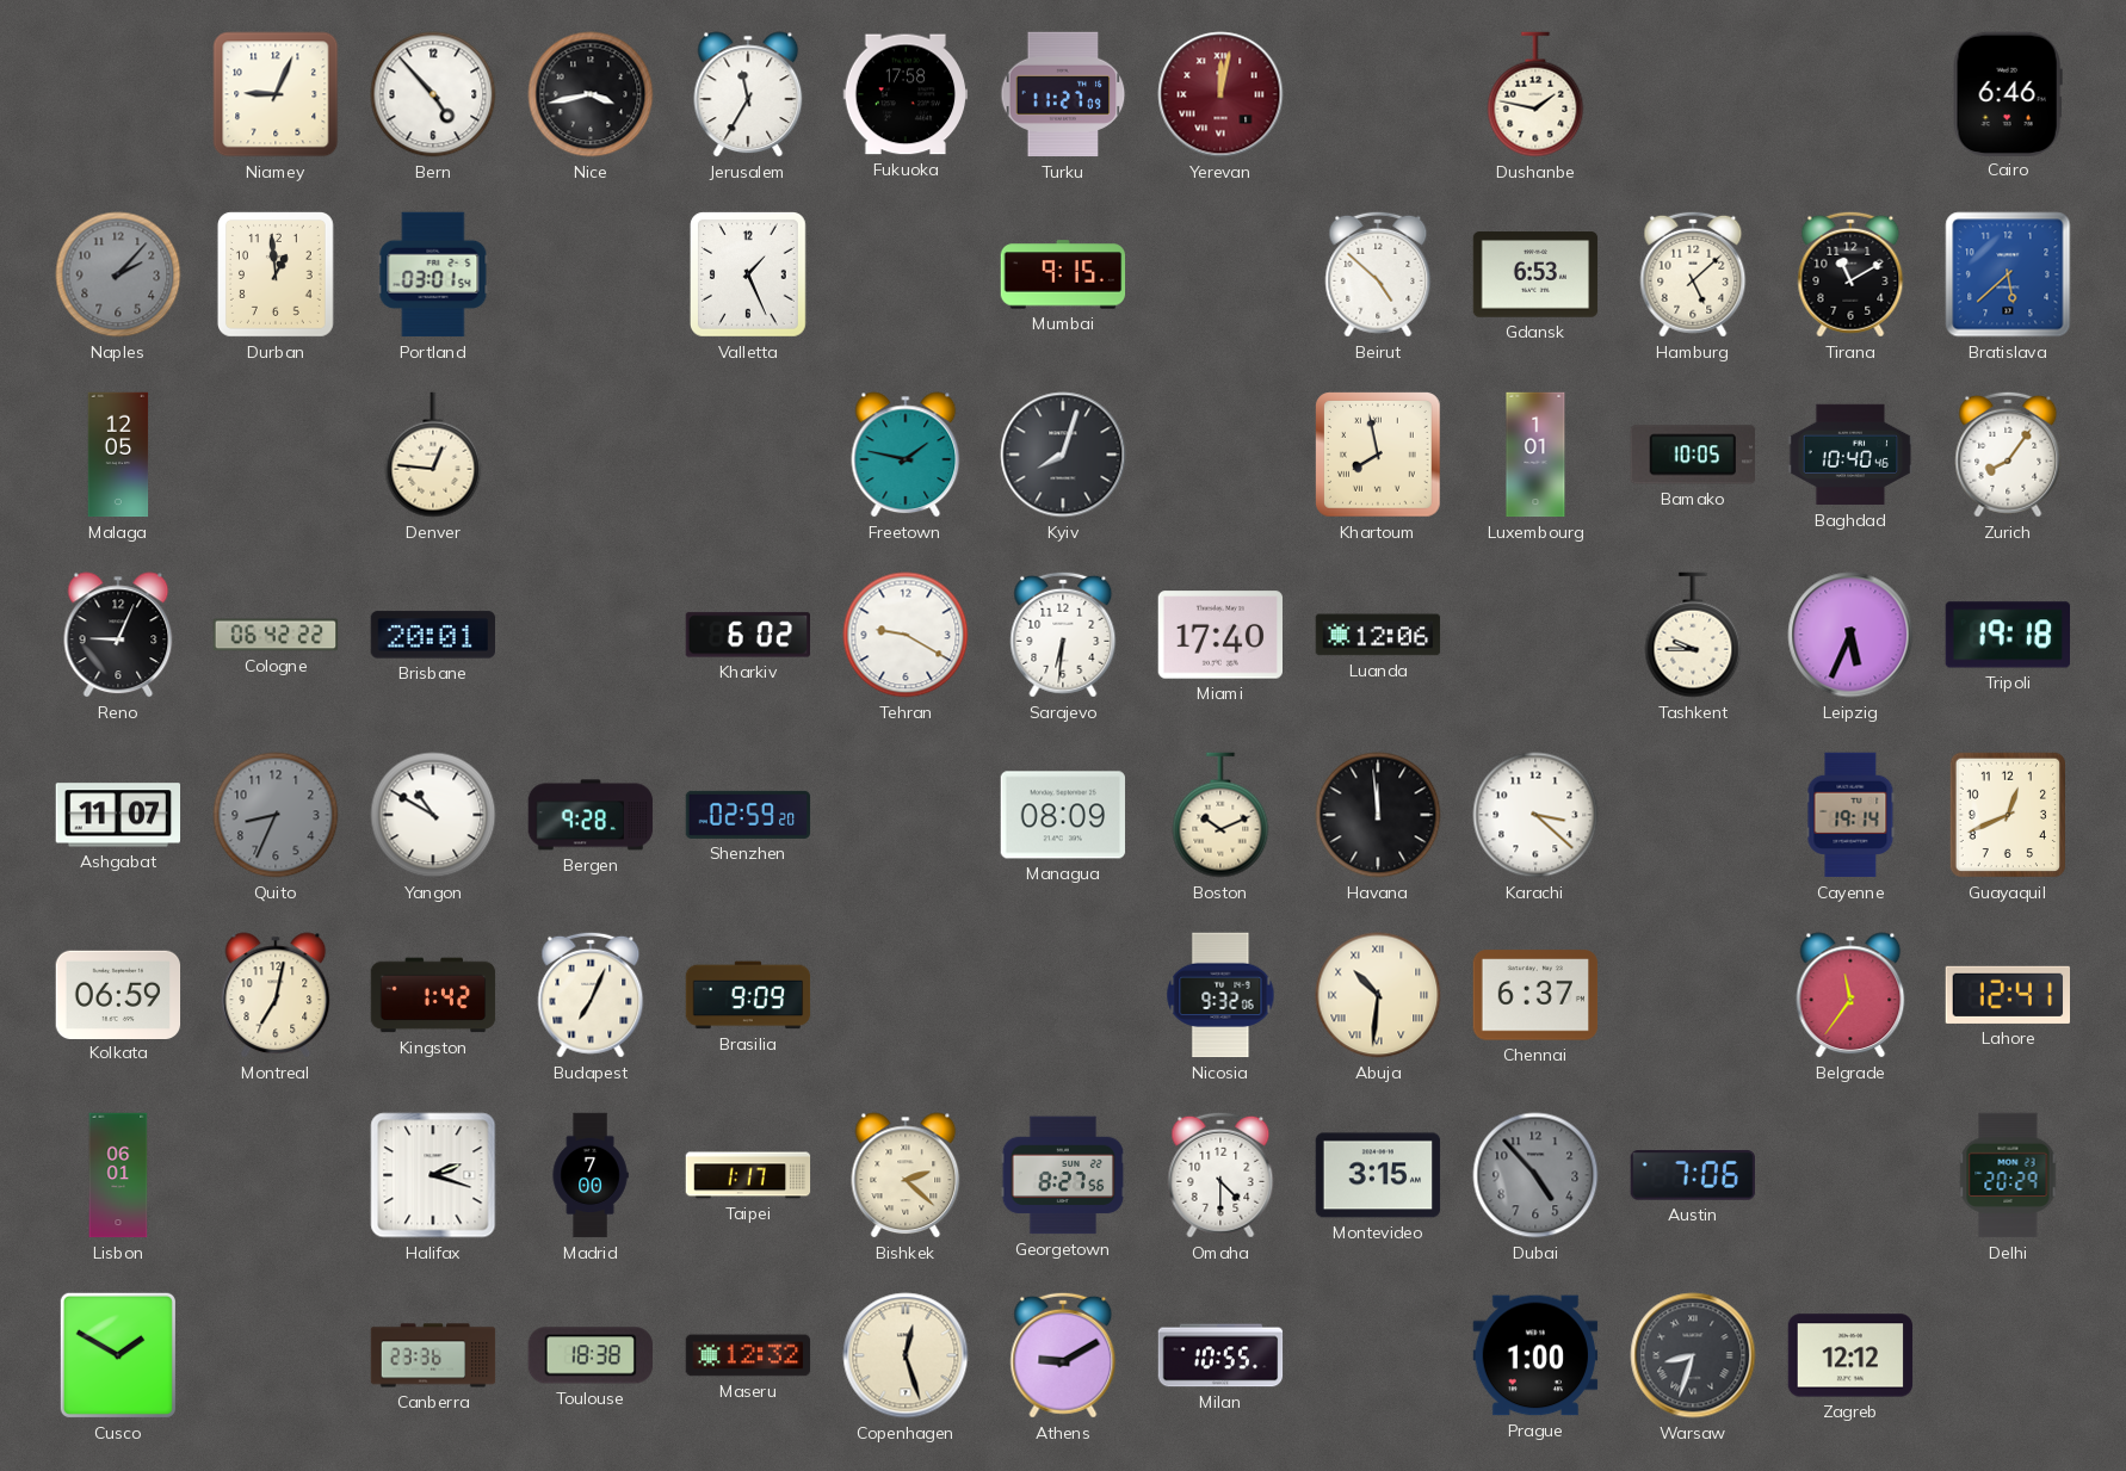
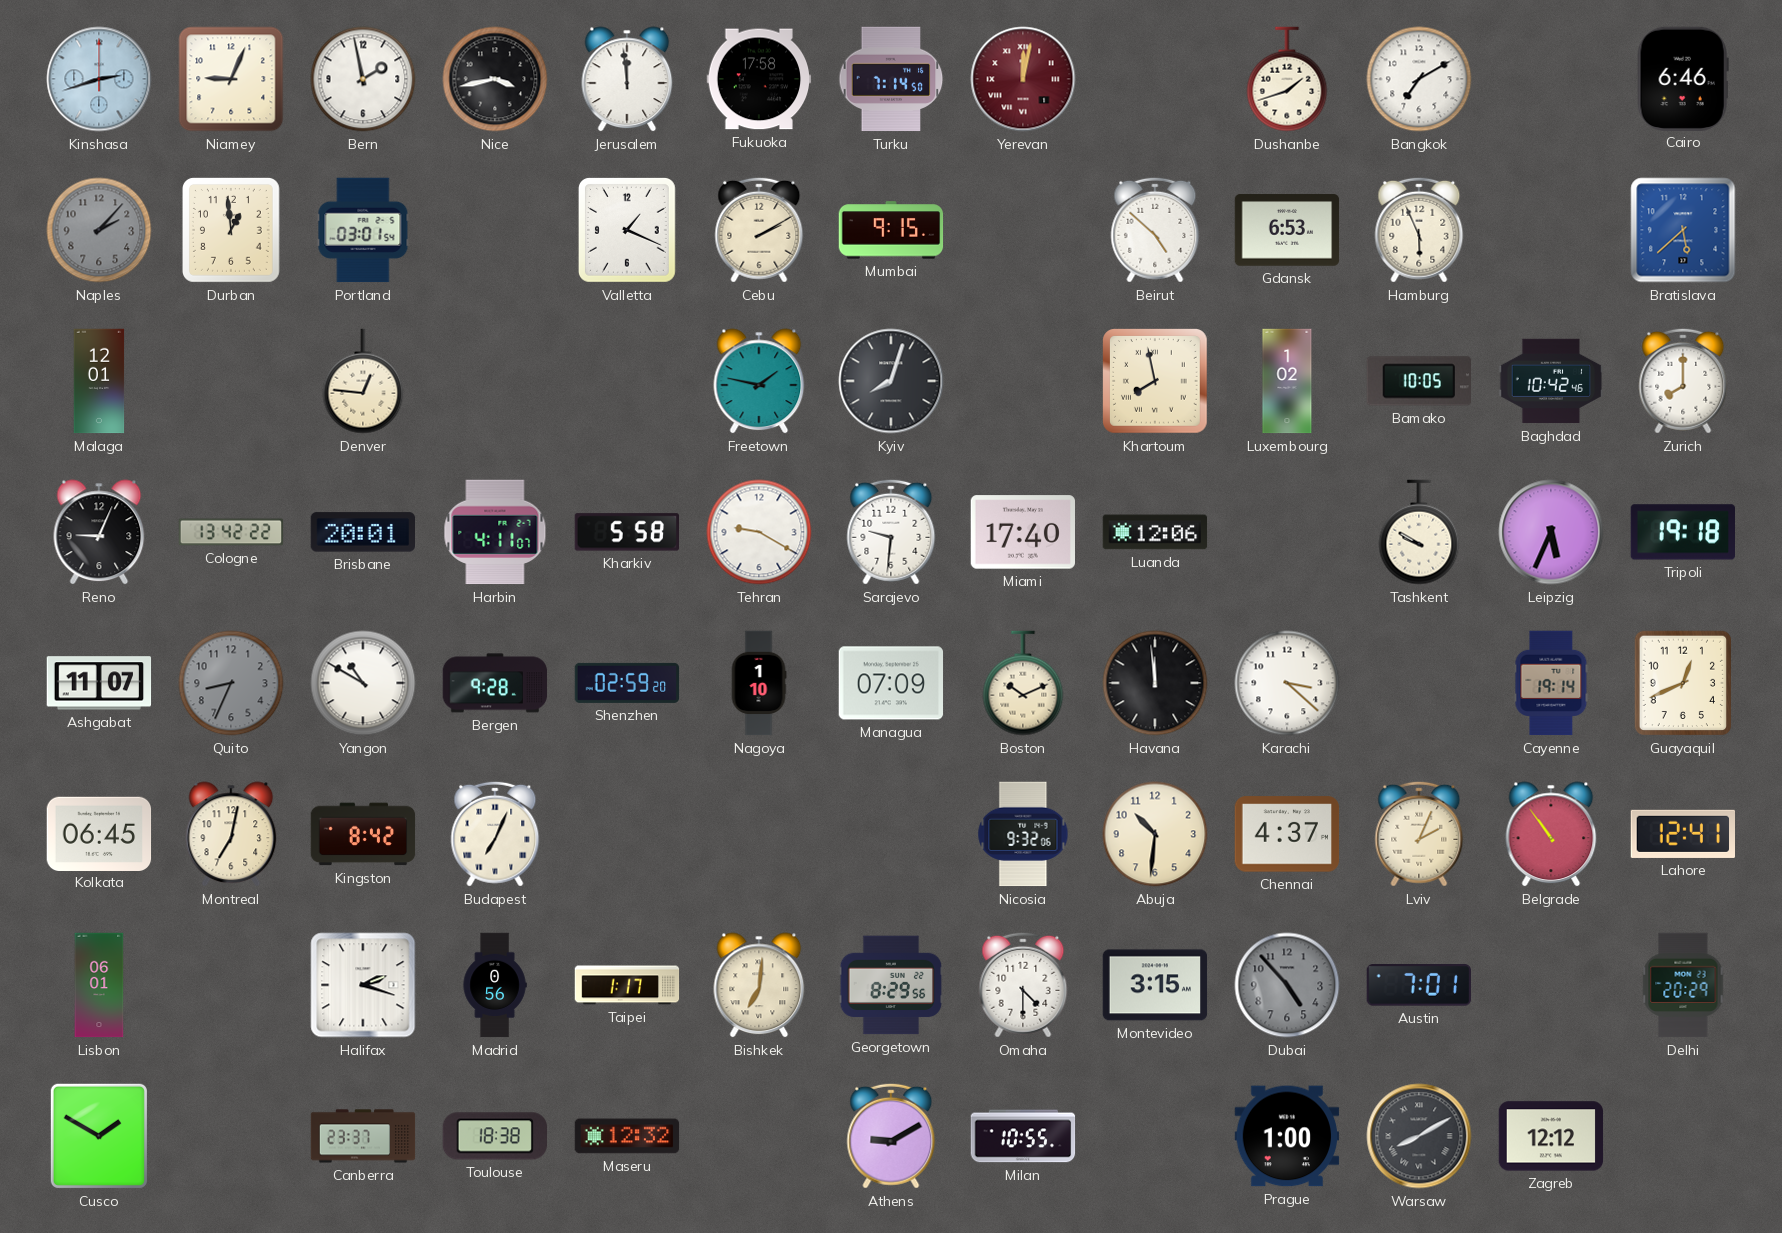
Kinshasa: none -> 2:42 (99, 79)
Bern: 4:53 -> 1:58 (363, 79)
Jerusalem: 11:35 -> 11:59 (627, 79)
Turku: 11:27 -> 7:14 (891, 79)
Dushanbe: 1:47 -> 1:42 (1287, 79)
Bangkok: none -> 7:10 (1419, 79)
Valletta: 1:26 -> 1:19 (627, 230)
Cebu: none -> 2:10 (759, 230)
Hamburg: 5:08 -> 5:56 (1419, 230)
Tirana: 11:10 -> none (1850, 274)
Malaga: 12:05 -> 12:01 (99, 381)
Luxembourg: 1:01 -> 1:02 (1287, 381)
Baghdad: 10:40 -> 10:42 (1551, 381)
Zurich: 8:06 -> 8:00 (1683, 381)
Cologne: 06:42 -> 13:42 (231, 532)
Harbin: none -> 4:11 (495, 532)
Kharkiv: 6:02 -> 5:58 (626, 532)
Sarajevo: 6:31 -> 9:31 (891, 532)
Tashkent: 9:45 -> 9:50 (1419, 532)
Nagoya: none -> 1:10 (759, 683)
Managua: 08:09 -> 07:09 (891, 683)
Kolkata: 06:59 -> 06:45 (99, 833)
Kingston: 1:42 -> 8:42 (363, 834)
Brasilia: 9:09 -> none (748, 995)
Abuja numerals: Roman -> Arabic (1155, 834)
Chennai: 6:37 -> 4:37 (1287, 834)
Lviv: none -> 2:04 (1419, 834)
Belgrade: 11:36 -> 10:54 (1551, 834)
Madrid: 7:00 -> 0:56 (495, 985)
Bishkek: 2:22 -> 7:01 (759, 985)
Georgetown: 8:27 -> 8:29 (891, 985)
Austin: 7:06 -> 7:01 (1419, 986)
Canberra: 23:36 -> 23:37 (363, 1136)
Copenhagen: 12:27 -> none (906, 1355)
Warsaw: 8:33 -> 8:10 (1419, 1136)
